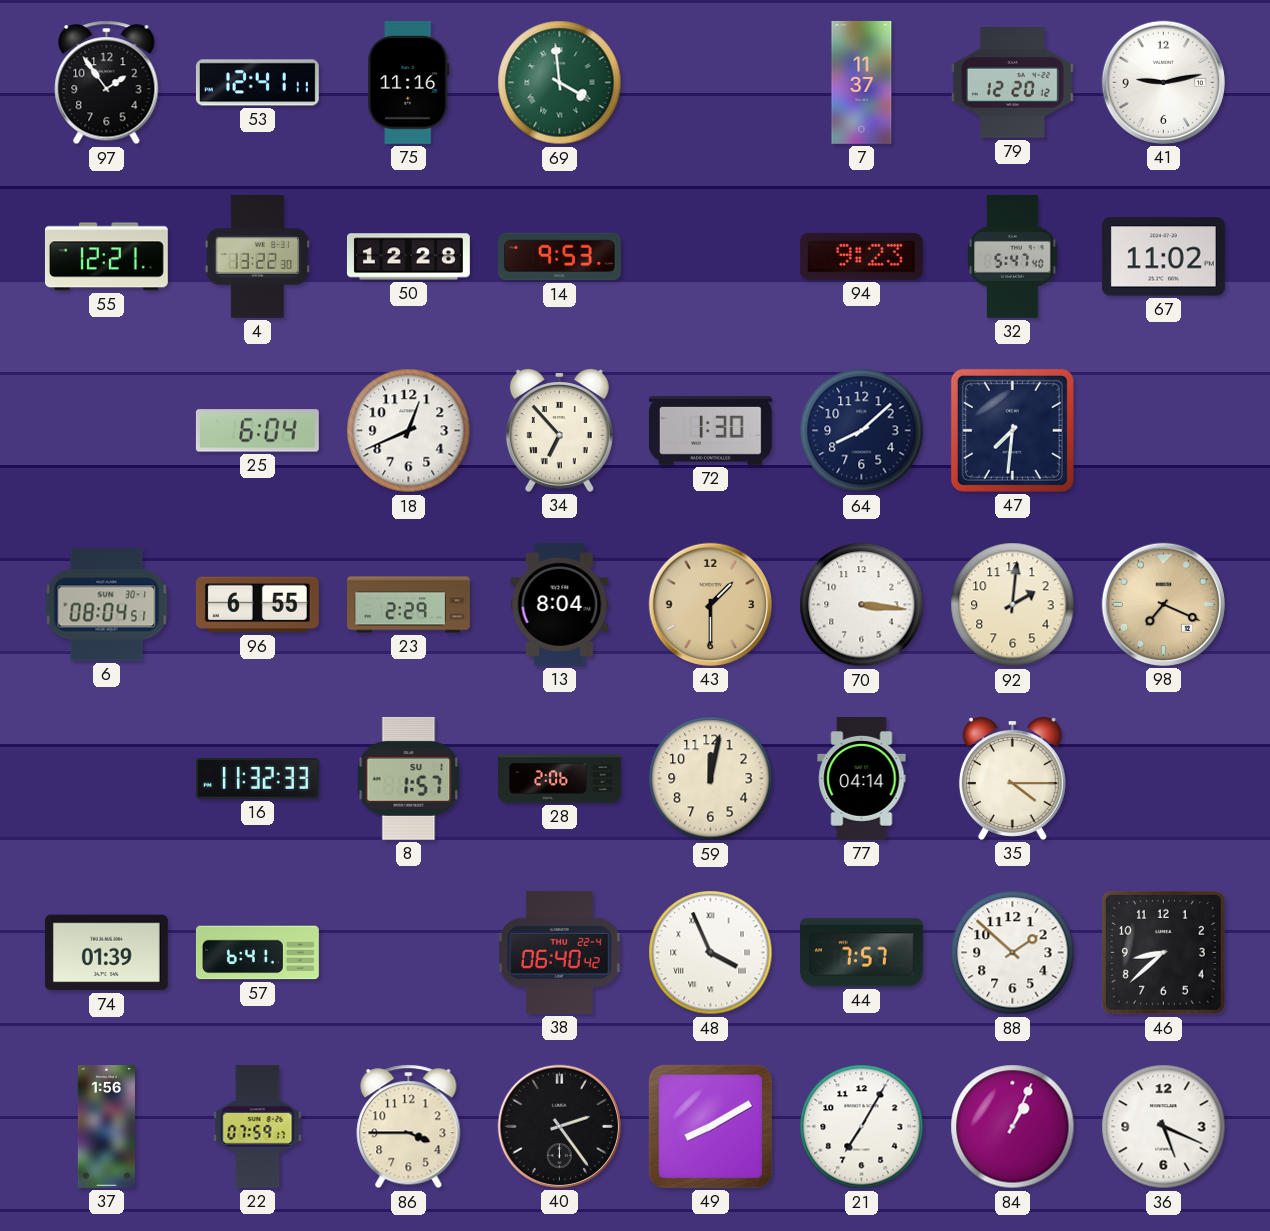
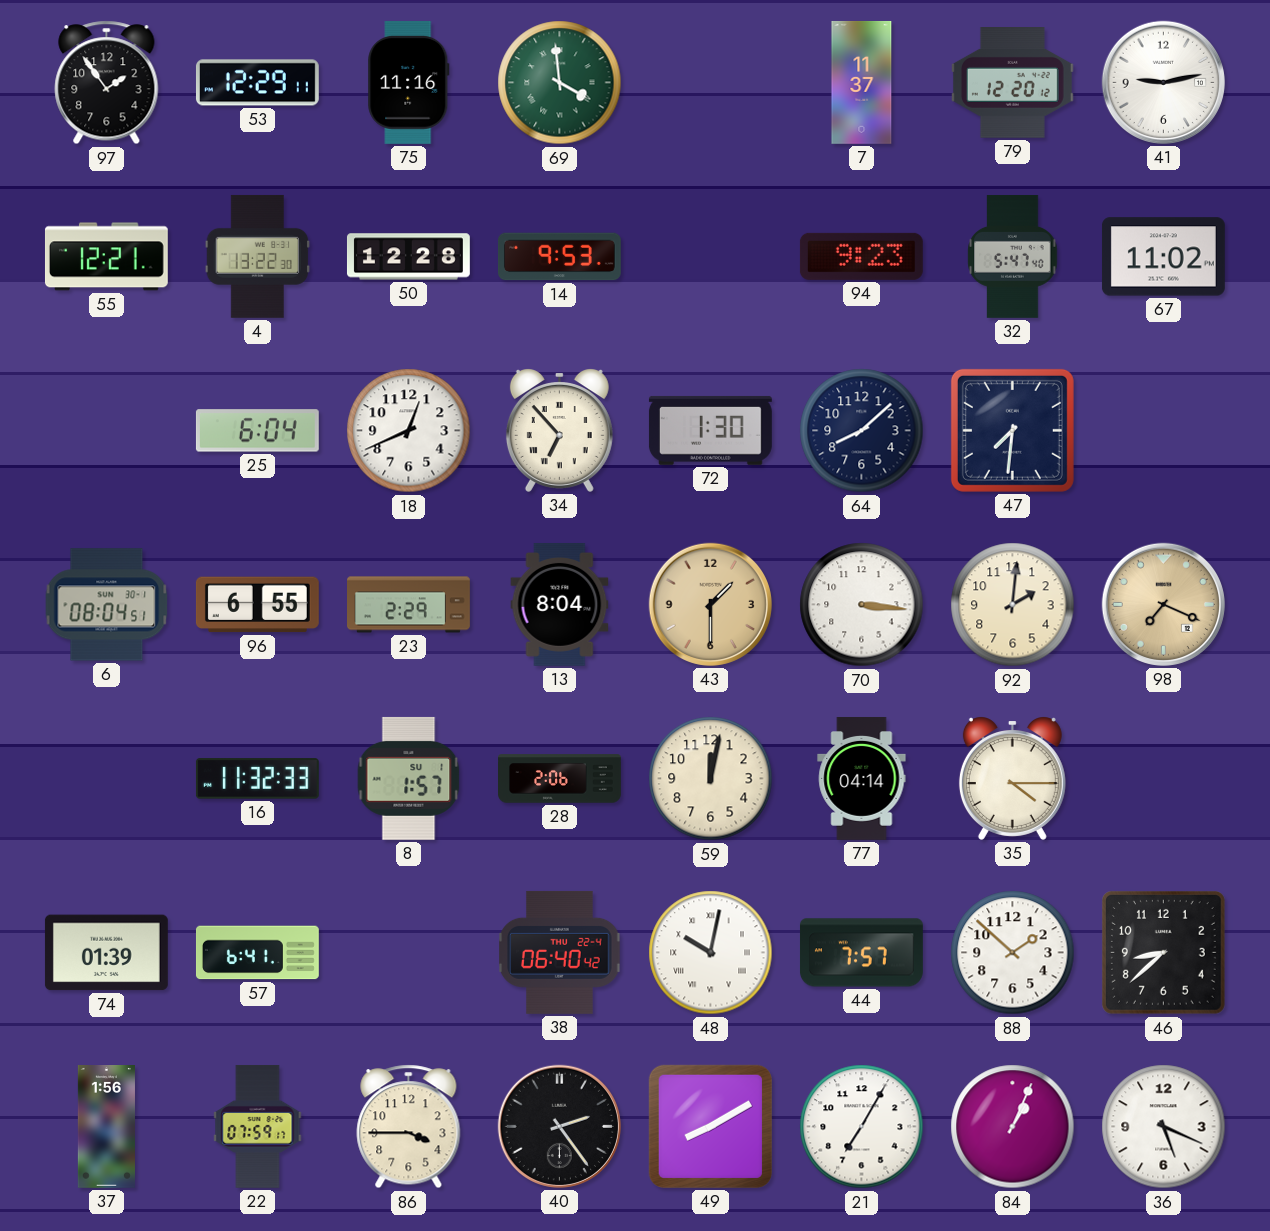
53: 12:41 -> 12:29 (257, 83)
48: 3:56 -> 10:02 (711, 953)
